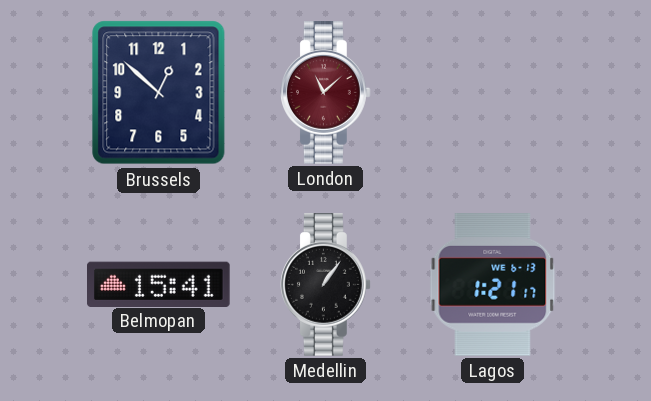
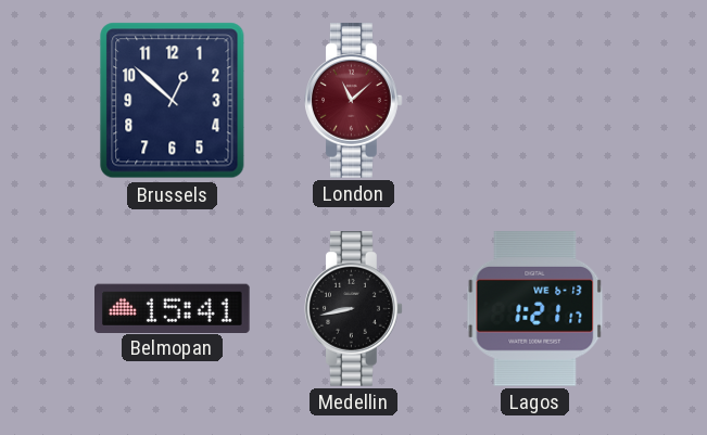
Medellin: 1:06 -> 8:43 (354, 309)
